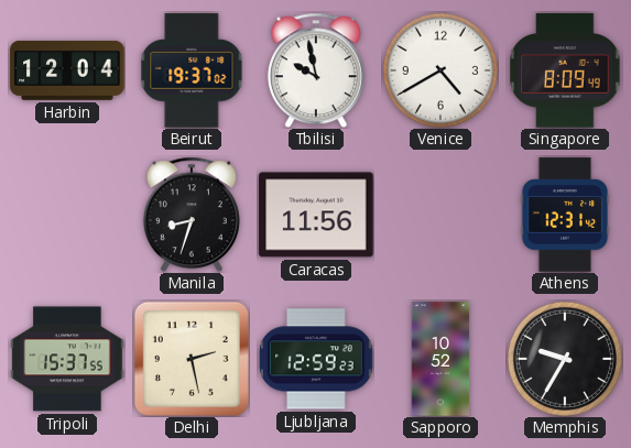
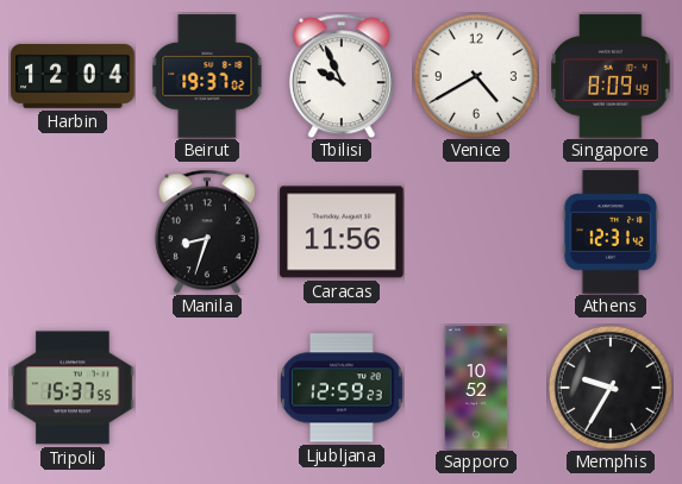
Tbilisi: 9:58 -> 9:56 (342, 76)
Delhi: 2:28 -> none (192, 359)
